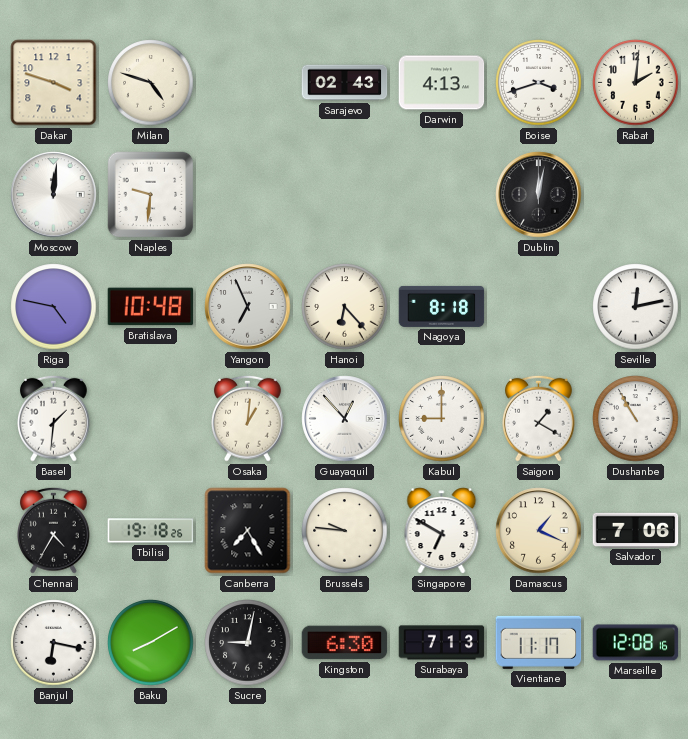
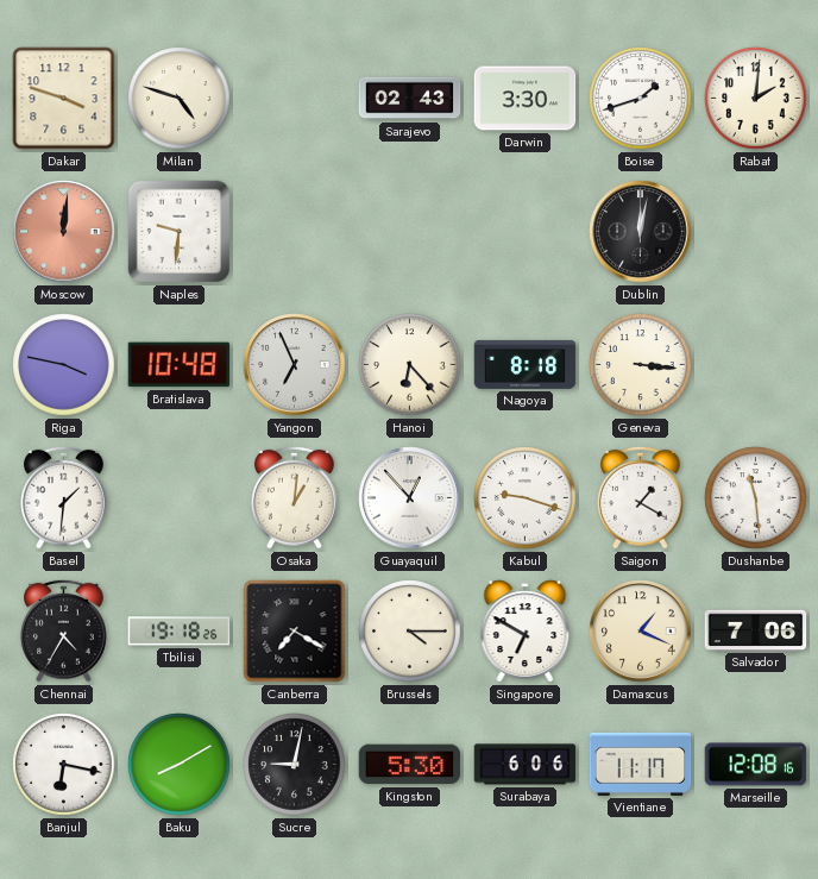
Darwin: 4:13 -> 3:30 (526, 99)
Boise: 3:42 -> 1:42 (641, 99)
Moscow dial: white -> salmon (64, 232)
Riga: 4:47 -> 3:47 (64, 365)
Geneva: none -> 3:16 (641, 365)
Seville: 12:13 -> none (636, 307)
Kabul: 9:00 -> 9:18 (526, 498)
Dushanbe: 10:55 -> 11:29 (756, 498)
Canberra: 7:25 -> 7:20 (295, 632)
Brussels: 9:46 -> 4:15 (410, 632)
Kingston: 6:30 -> 5:30 (410, 765)
Surabaya: 7:13 -> 6:06 (526, 765)
